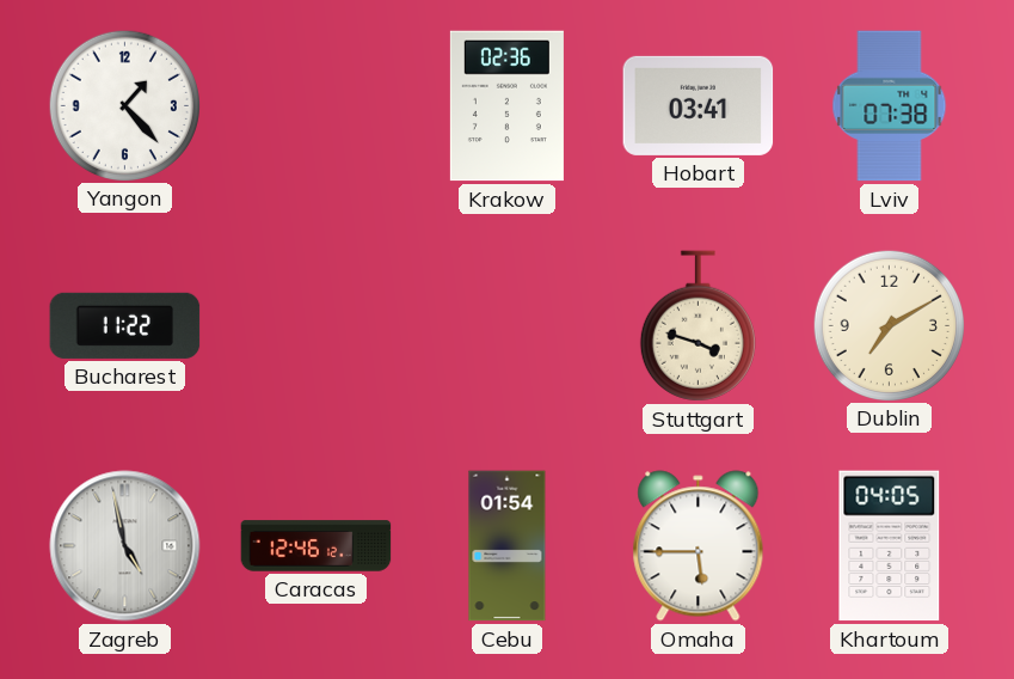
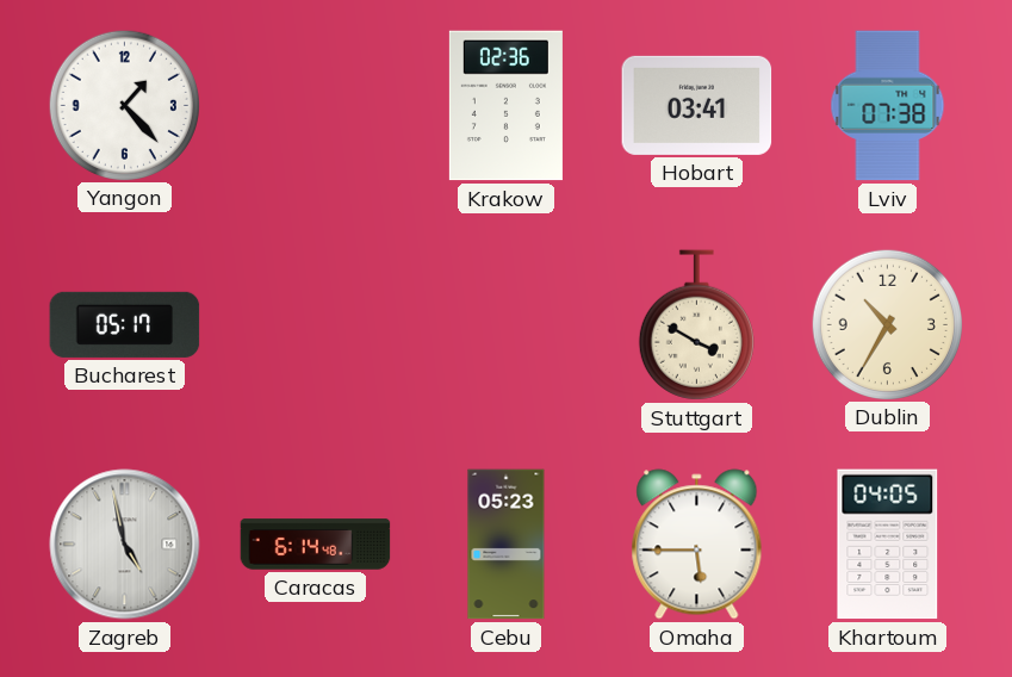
Bucharest: 11:22 -> 05:17 (125, 324)
Stuttgart: 3:48 -> 3:50 (696, 325)
Dublin: 7:10 -> 10:35 (887, 324)
Caracas: 12:46 -> 6:14 (316, 545)
Cebu: 01:54 -> 05:23 (507, 545)
